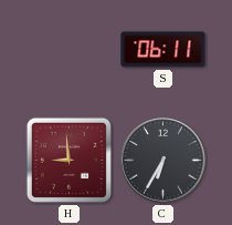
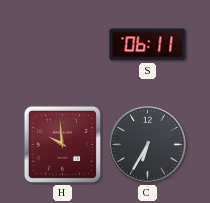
H: 8:59 -> 9:59 (62, 144)
